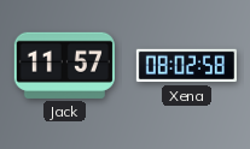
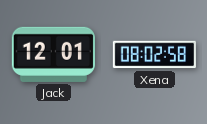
Jack: 11:57 -> 12:01 (53, 54)
